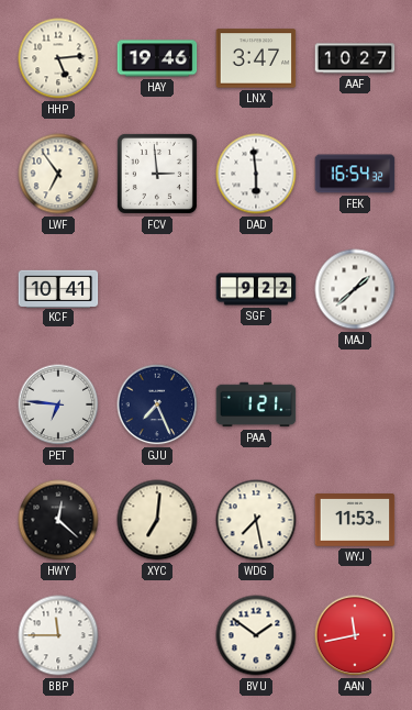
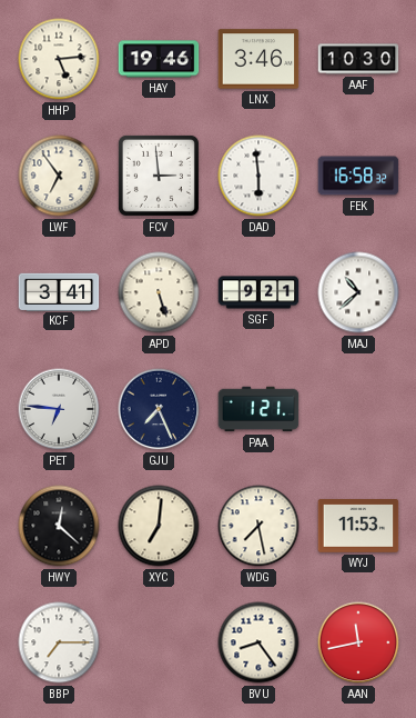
LNX: 3:47 -> 3:46 (258, 59)
AAF: 10:27 -> 10:30 (358, 59)
FEK: 16:54 -> 16:58 (358, 176)
KCF: 10:41 -> 3:41 (59, 291)
APD: none -> 5:27 (159, 292)
SGF: 9:22 -> 9:21 (258, 292)
MAJ: 1:38 -> 10:38 (358, 292)
BBP: 11:45 -> 7:15 (59, 642)
BVU: 1:51 -> 8:24 (258, 642)
